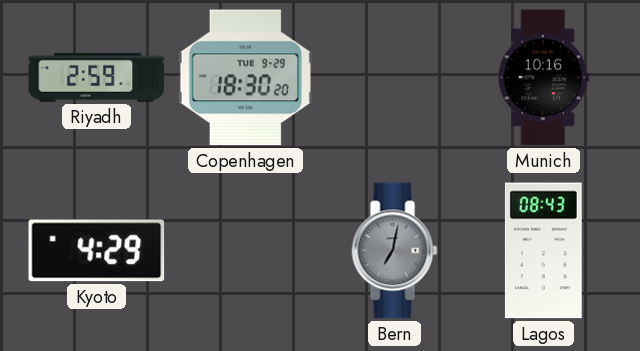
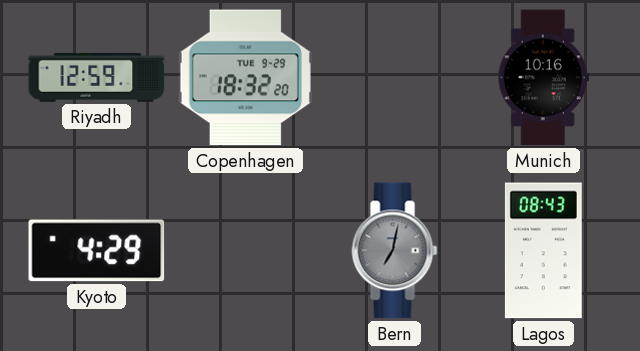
Riyadh: 2:59 -> 12:59 (97, 77)
Copenhagen: 18:30 -> 18:32 (245, 78)
